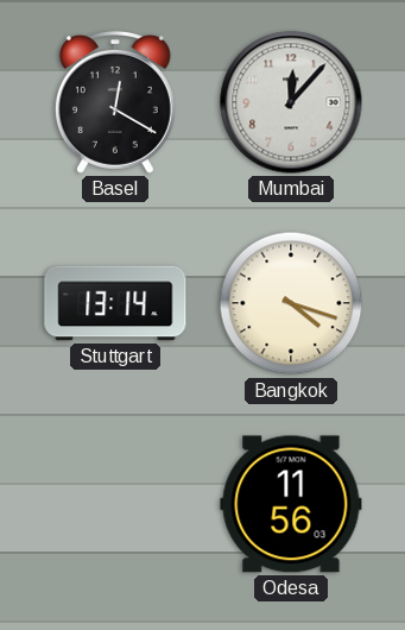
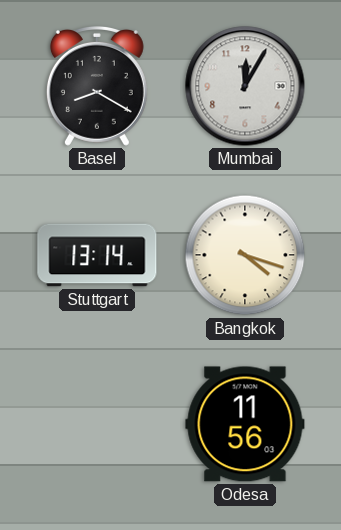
Basel: 12:20 -> 8:20 (97, 86)
Mumbai: 12:07 -> 12:05 (245, 86)
